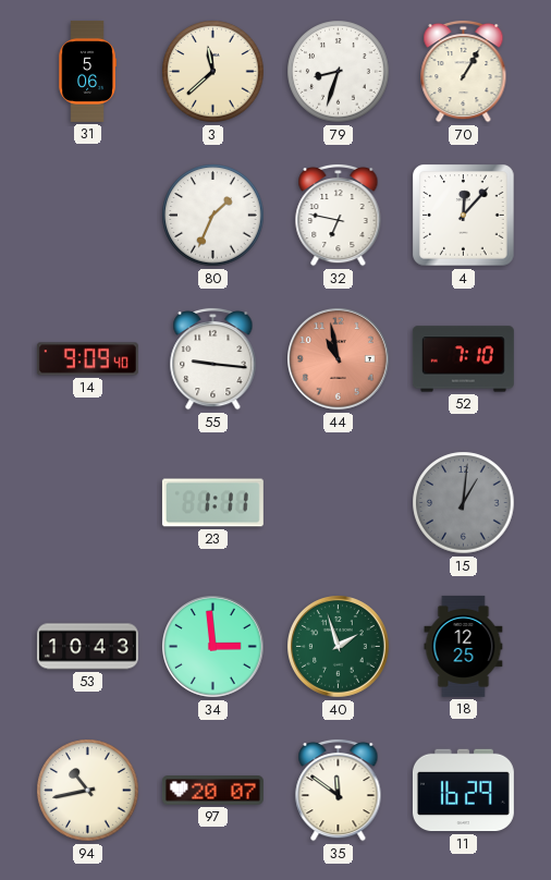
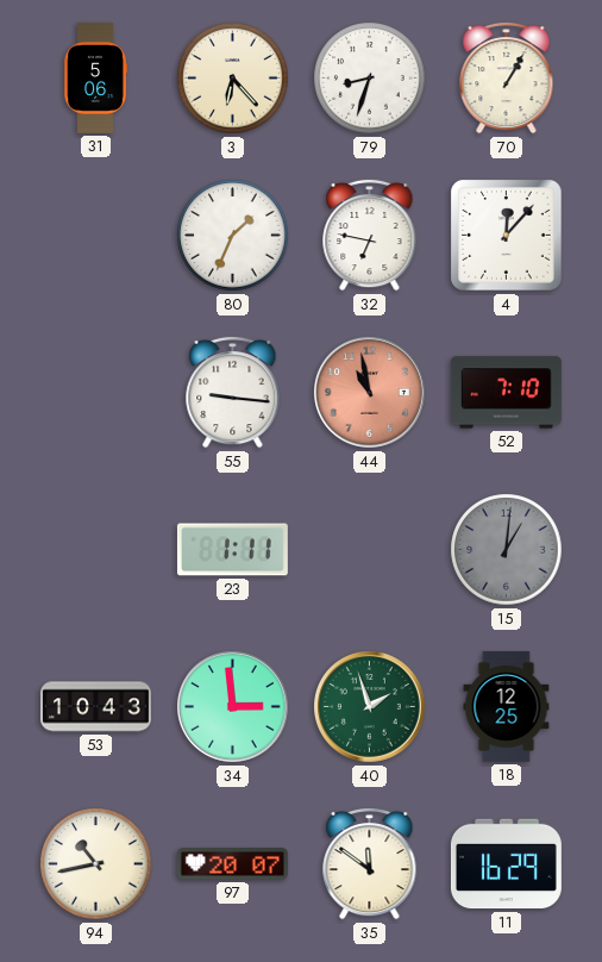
3: 11:38 -> 6:23 (233, 79)
14: 9:09 -> none (87, 359)
